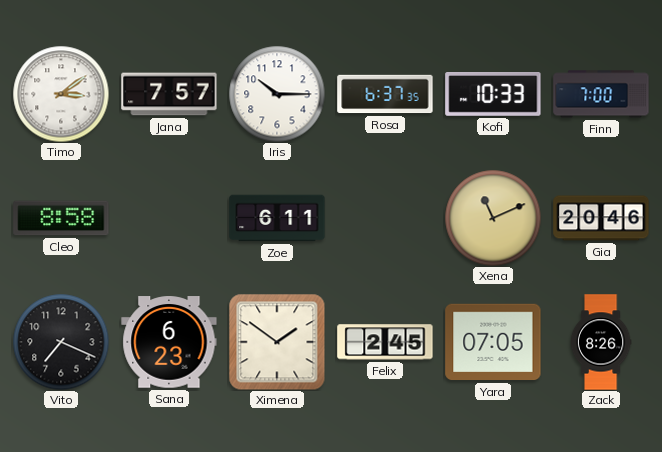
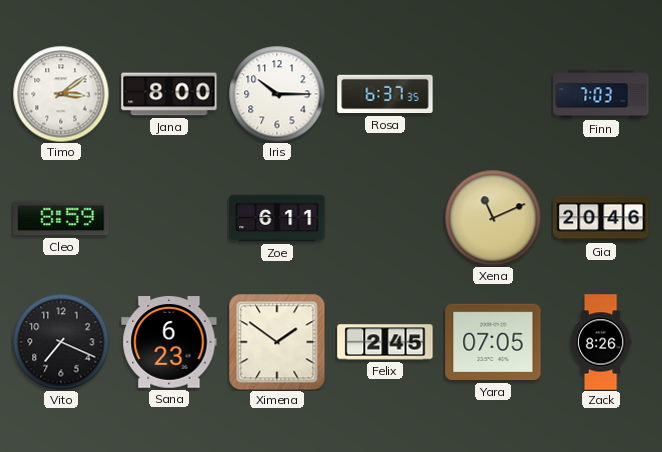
Jana: 7:57 -> 8:00 (169, 94)
Kofi: 10:33 -> none (493, 95)
Finn: 7:00 -> 7:03 (601, 94)
Cleo: 8:58 -> 8:59 (61, 218)
